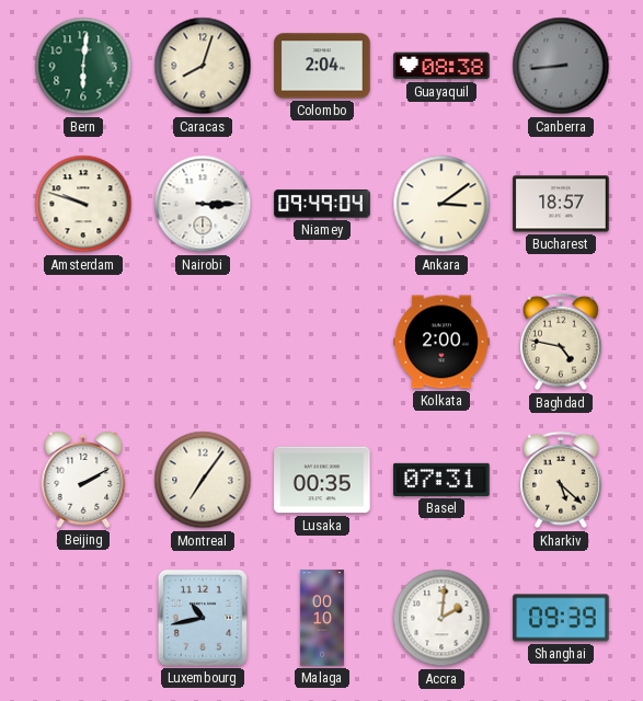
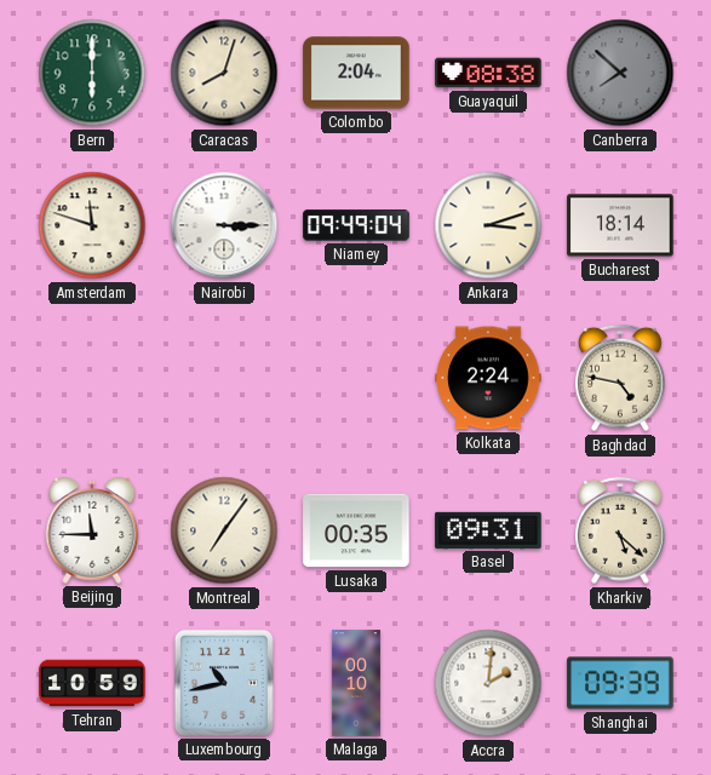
Bern: 6:01 -> 6:00 (92, 73)
Canberra: 8:44 -> 7:52 (620, 73)
Amsterdam: 9:48 -> 11:48 (92, 225)
Ankara: 3:09 -> 3:12 (488, 225)
Bucharest: 18:57 -> 18:14 (620, 225)
Kolkata: 2:00 -> 2:24 (488, 378)
Beijing: 2:10 -> 11:45 (92, 532)
Basel: 07:31 -> 09:31 (488, 530)
Tehran: none -> 10:59 (92, 683)
